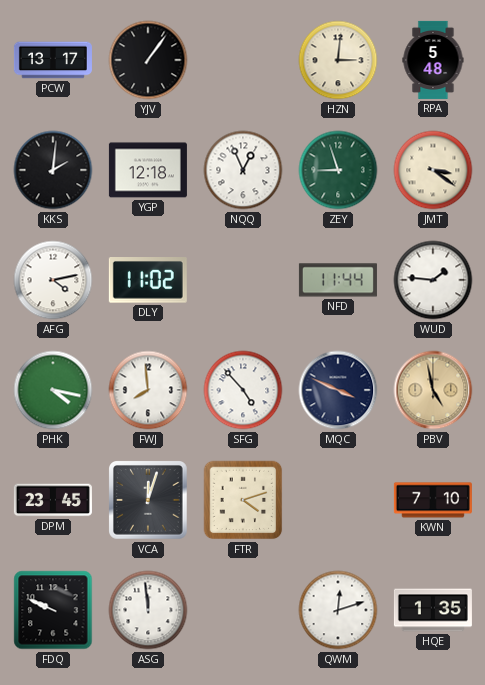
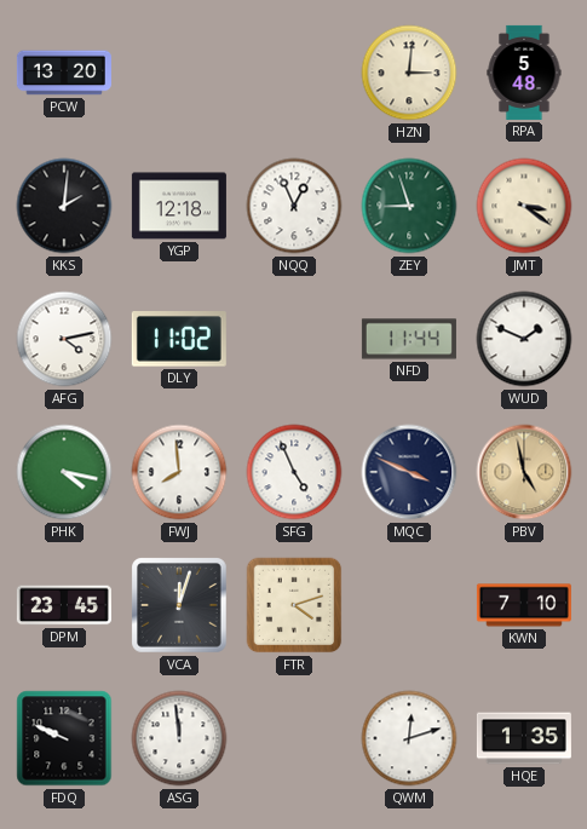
PCW: 13:17 -> 13:20 (64, 73)
YJV: 1:06 -> none (148, 60)
WUD: 1:46 -> 1:49 (524, 339)
SFG: 4:53 -> 4:56 (294, 472)
